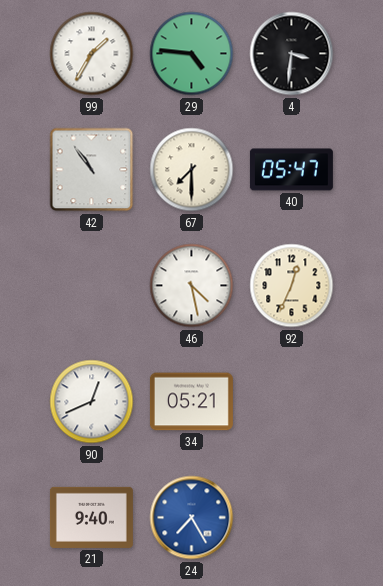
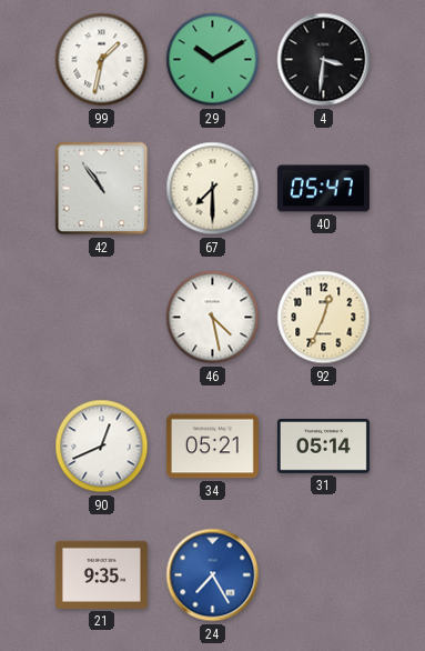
99: 1:35 -> 1:32 (102, 60)
29: 4:46 -> 10:10 (213, 60)
31: none -> 05:14 (323, 447)
21: 9:40 -> 9:35 (101, 574)
